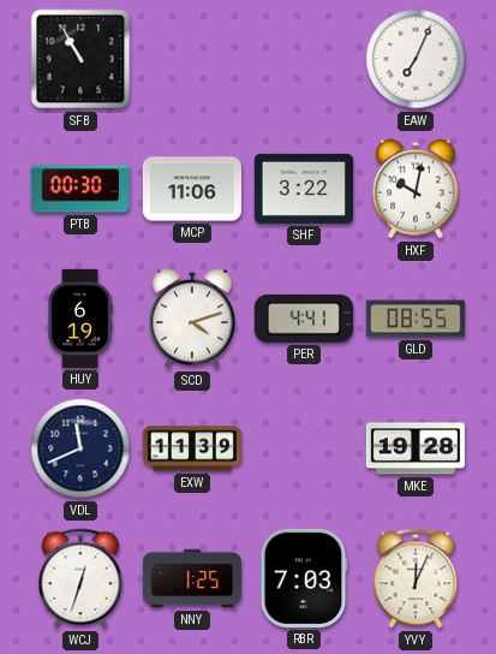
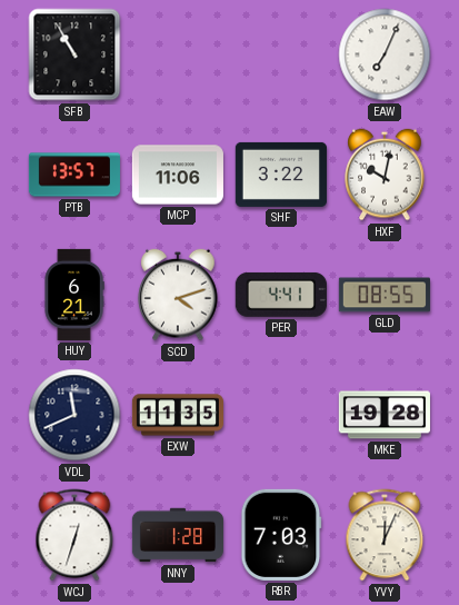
PTB: 00:30 -> 13:57 (74, 175)
HUY: 6:19 -> 6:21 (74, 295)
EXW: 11:39 -> 11:35 (178, 415)
NNY: 1:25 -> 1:28 (178, 535)
